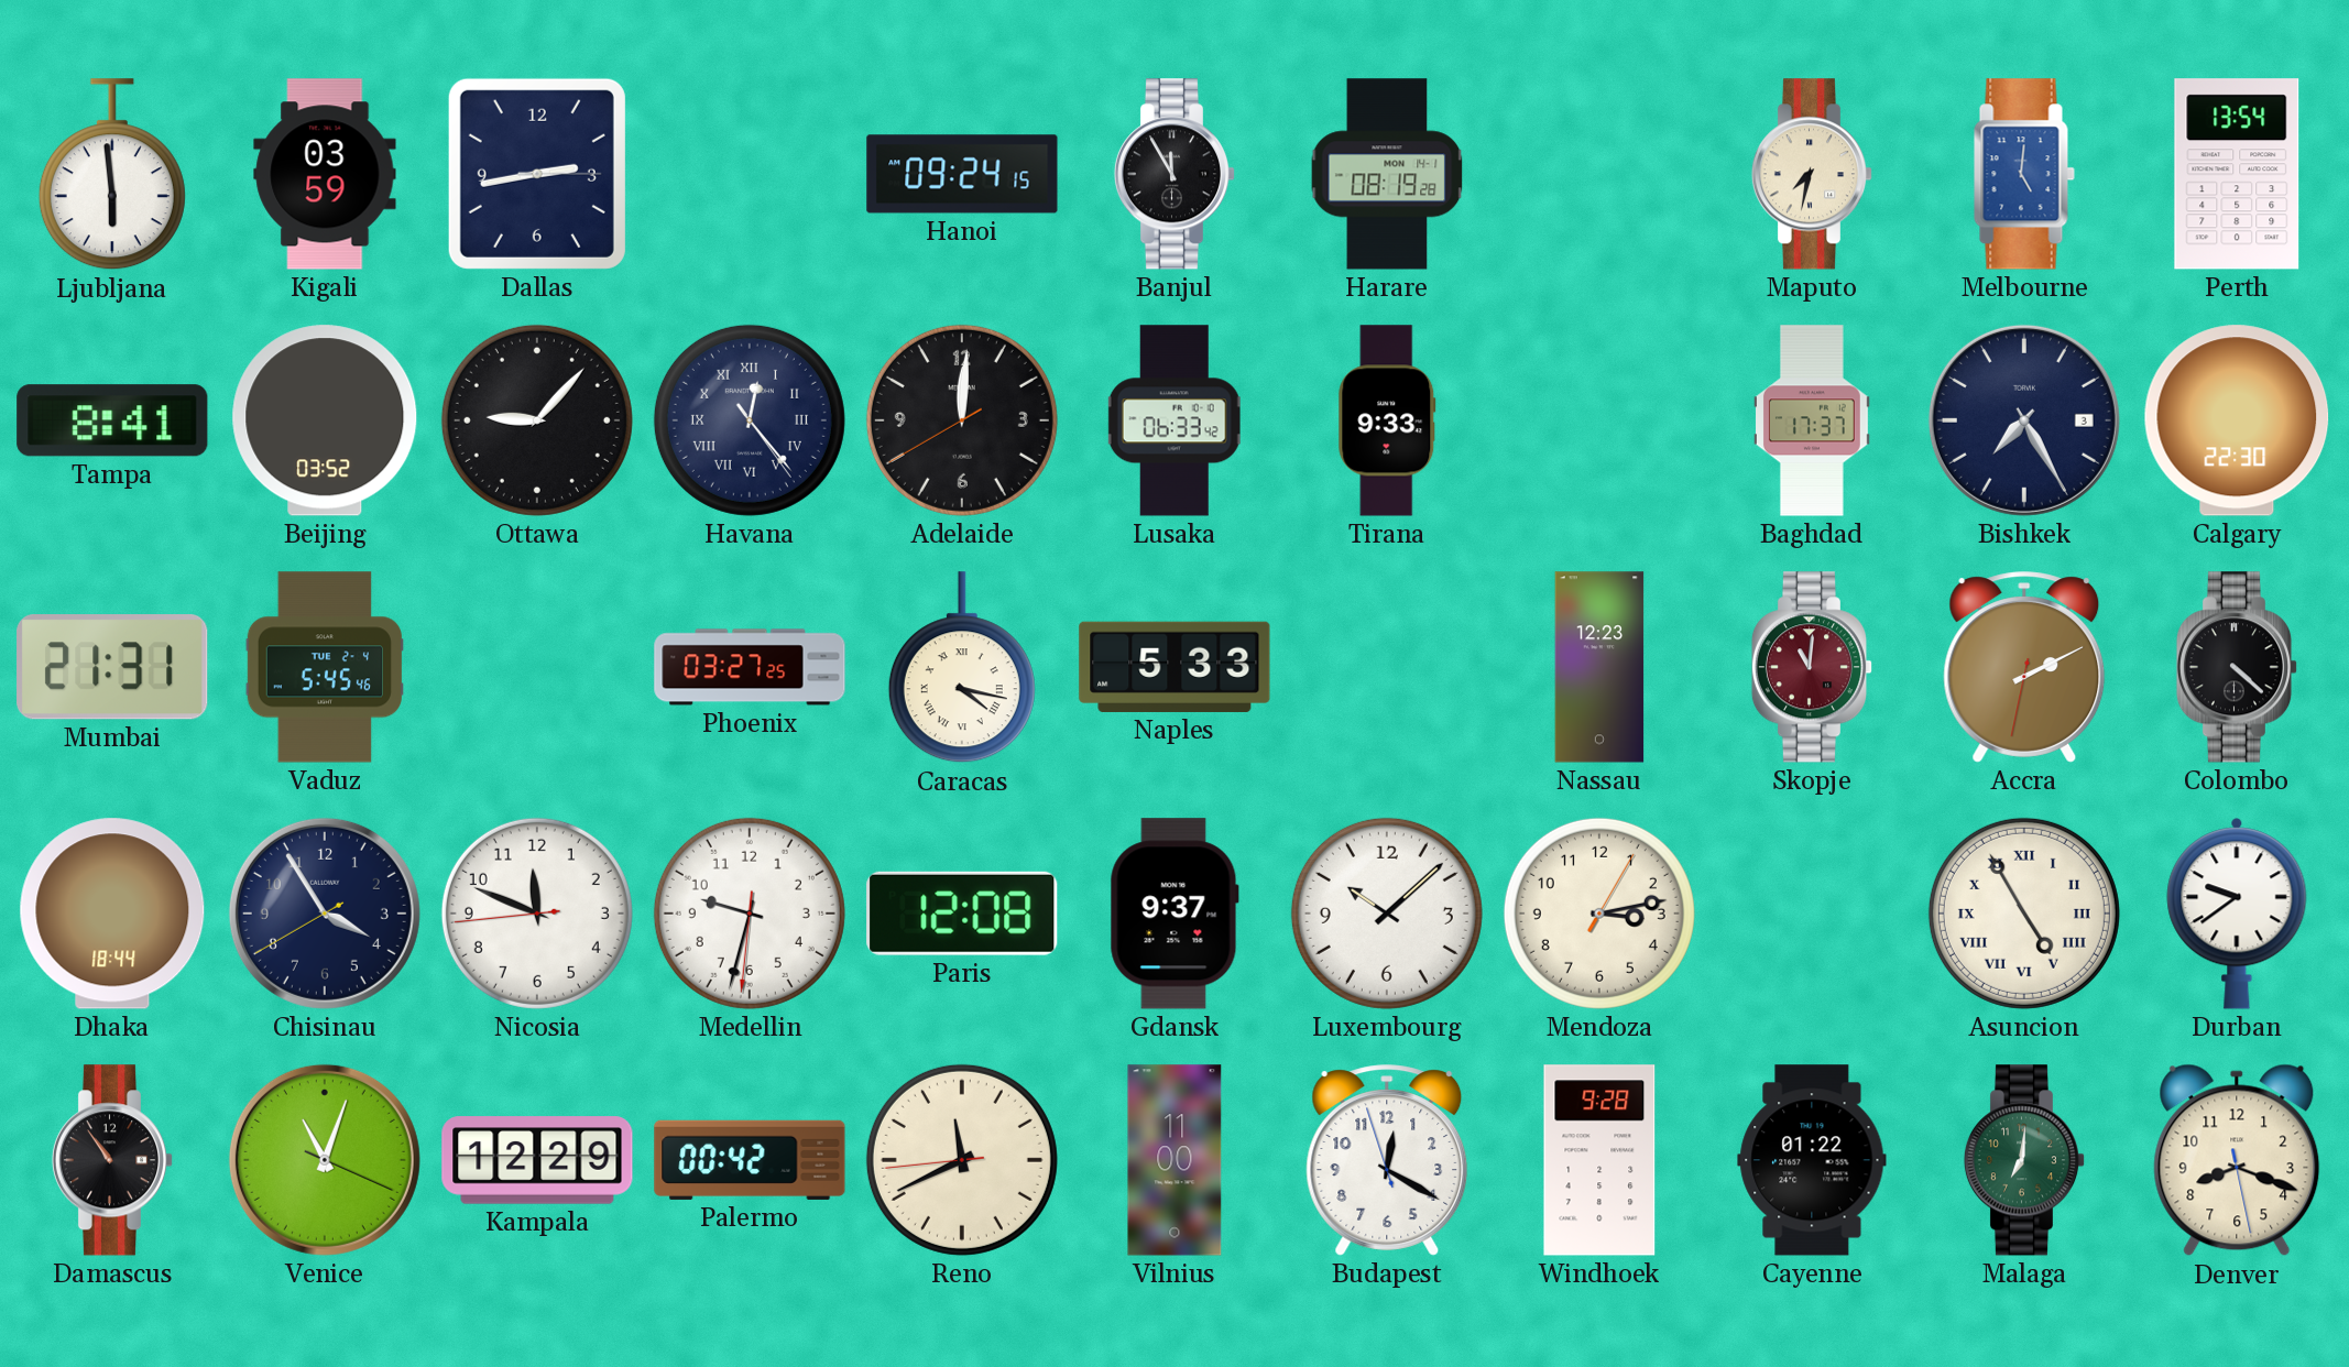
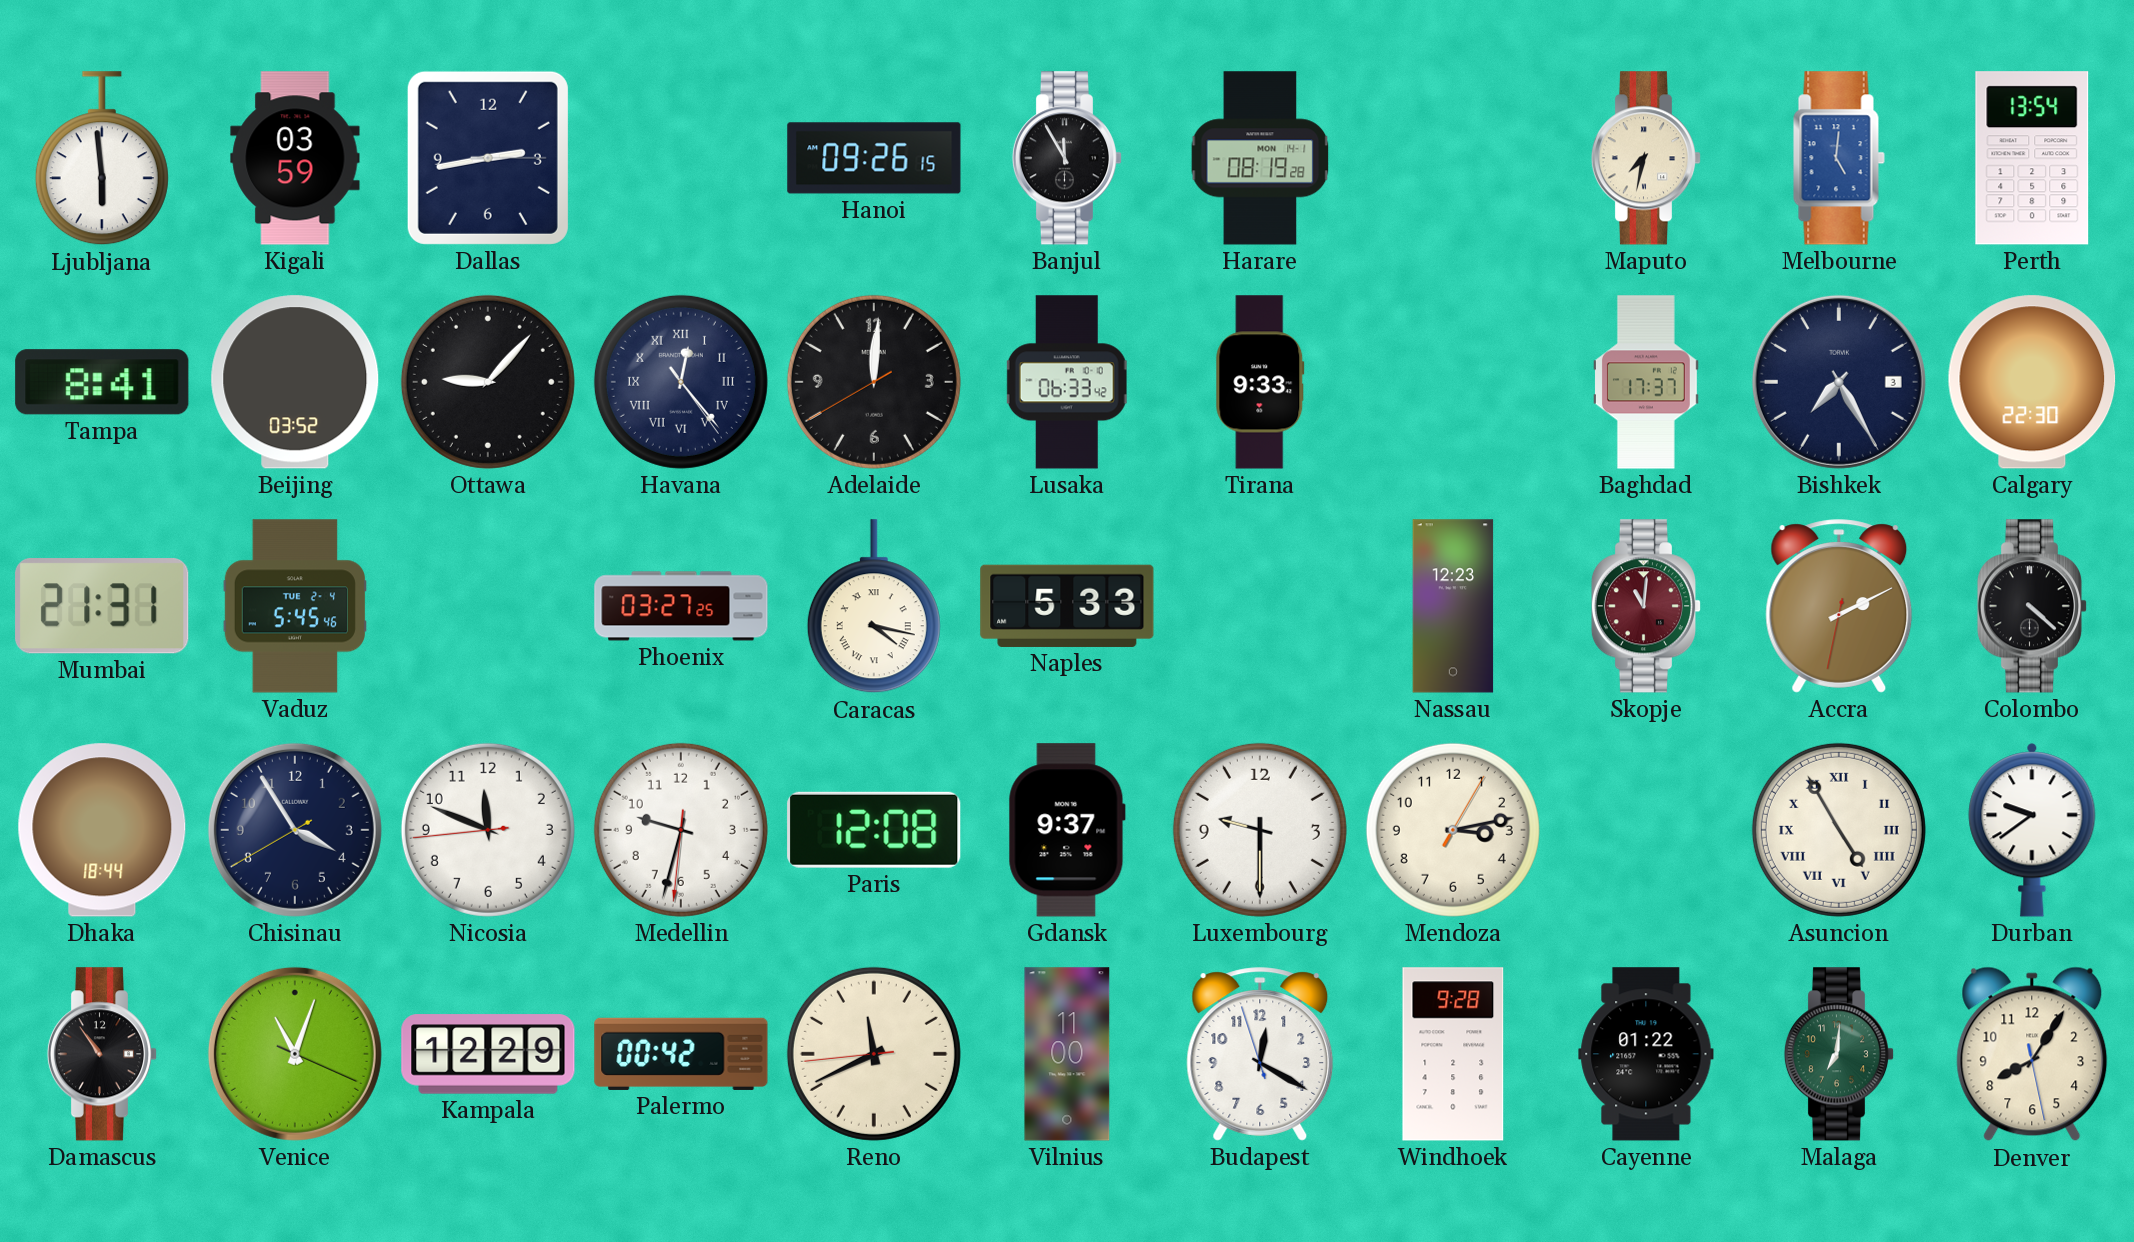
Hanoi: 09:24 -> 09:26 (874, 158)
Luxembourg: 10:08 -> 9:30 (1260, 830)
Denver: 8:18 -> 8:05 (2032, 1054)
